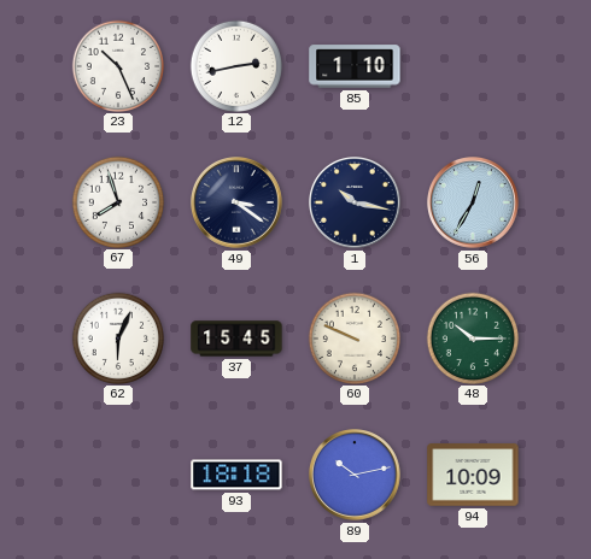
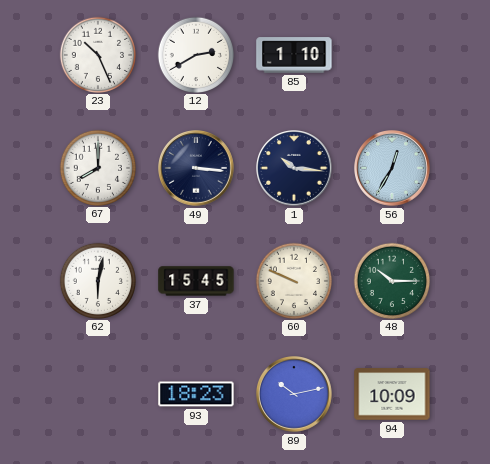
12: 2:43 -> 2:40 (195, 54)
67: 7:57 -> 8:00 (97, 167)
49: 3:21 -> 3:16 (197, 169)
1: 10:17 -> 10:16 (295, 169)
62: 6:04 -> 6:02 (97, 280)
93: 18:18 -> 18:23 (196, 394)
